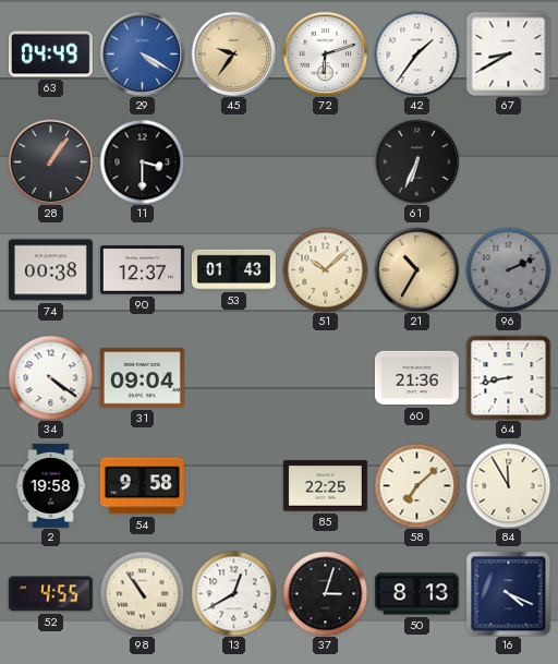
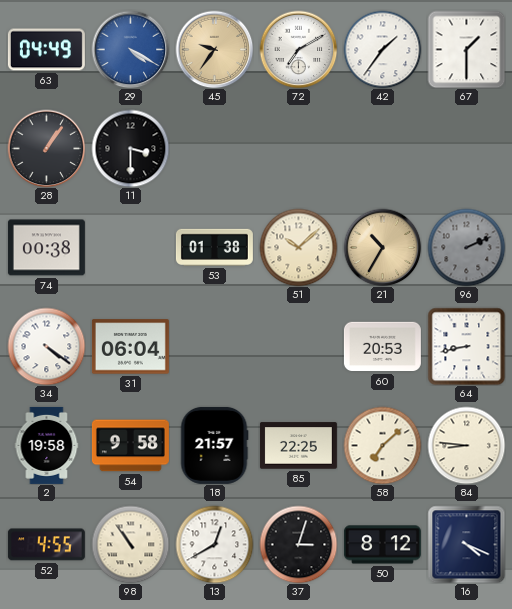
72: 6:12 -> 7:10 (298, 49)
67: 8:40 -> 1:30 (466, 49)
61: 6:34 -> none (416, 161)
90: 12:37 -> none (142, 270)
53: 01:43 -> 01:38 (214, 247)
31: 09:04 -> 06:04 (130, 347)
60: 21:36 -> 20:53 (382, 347)
18: none -> 21:57 (214, 445)
84: 11:55 -> 8:46 (466, 445)
50: 8:13 -> 8:12 (382, 545)
